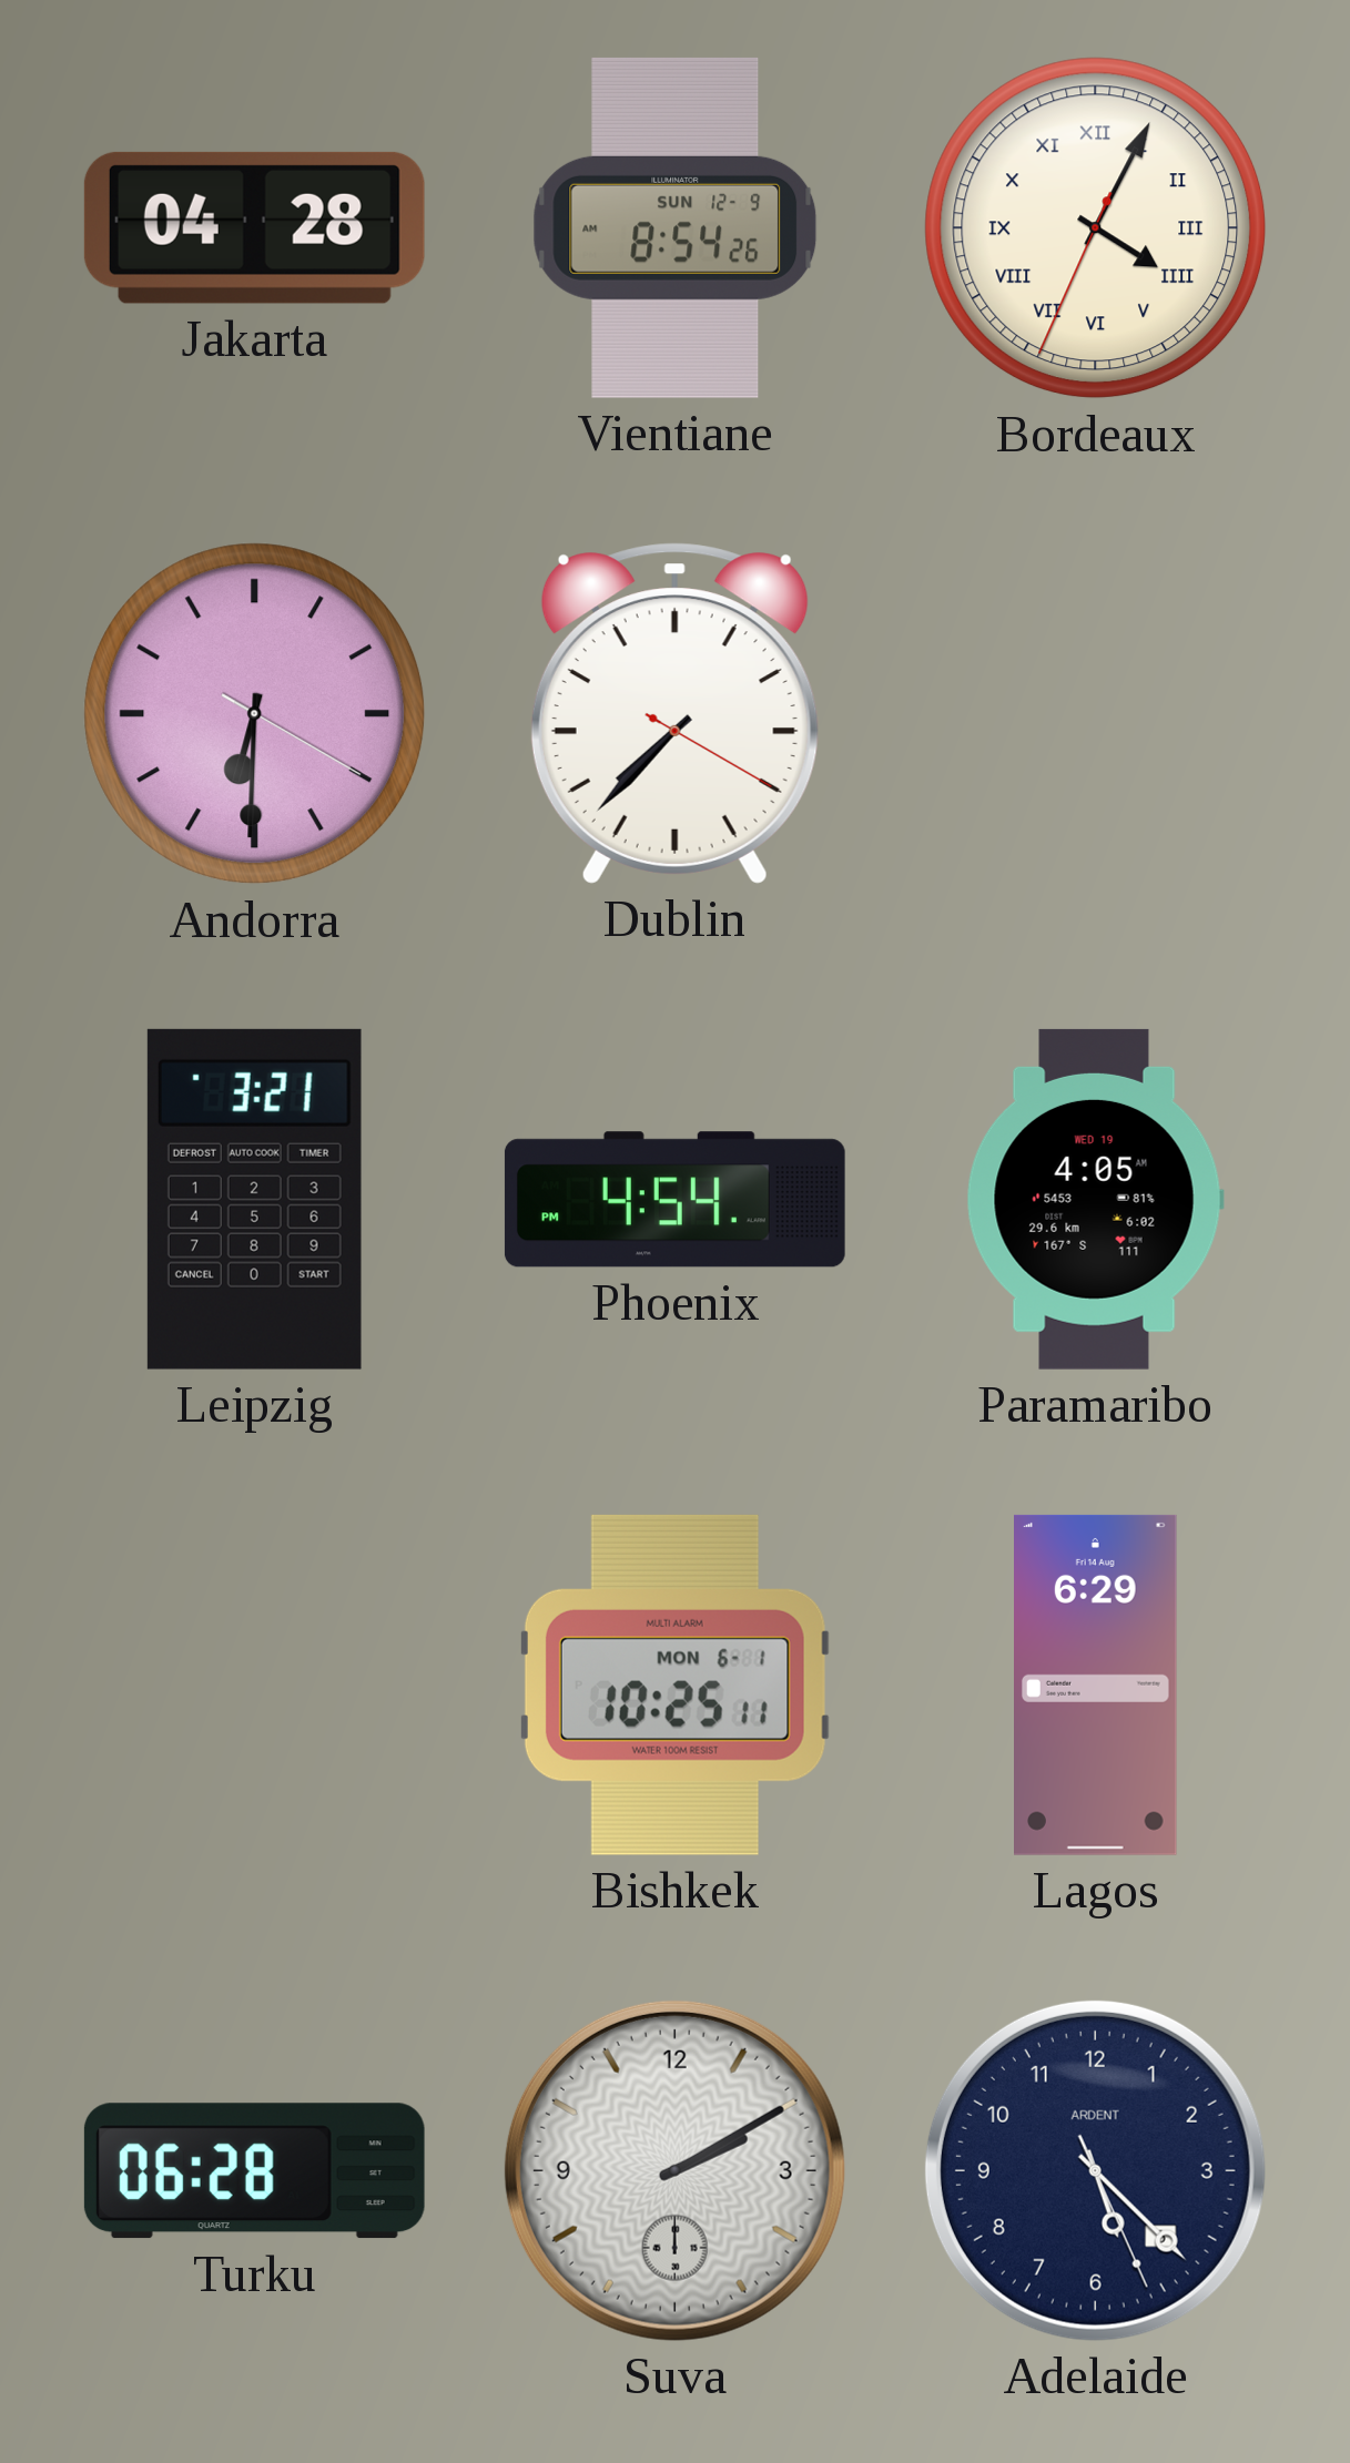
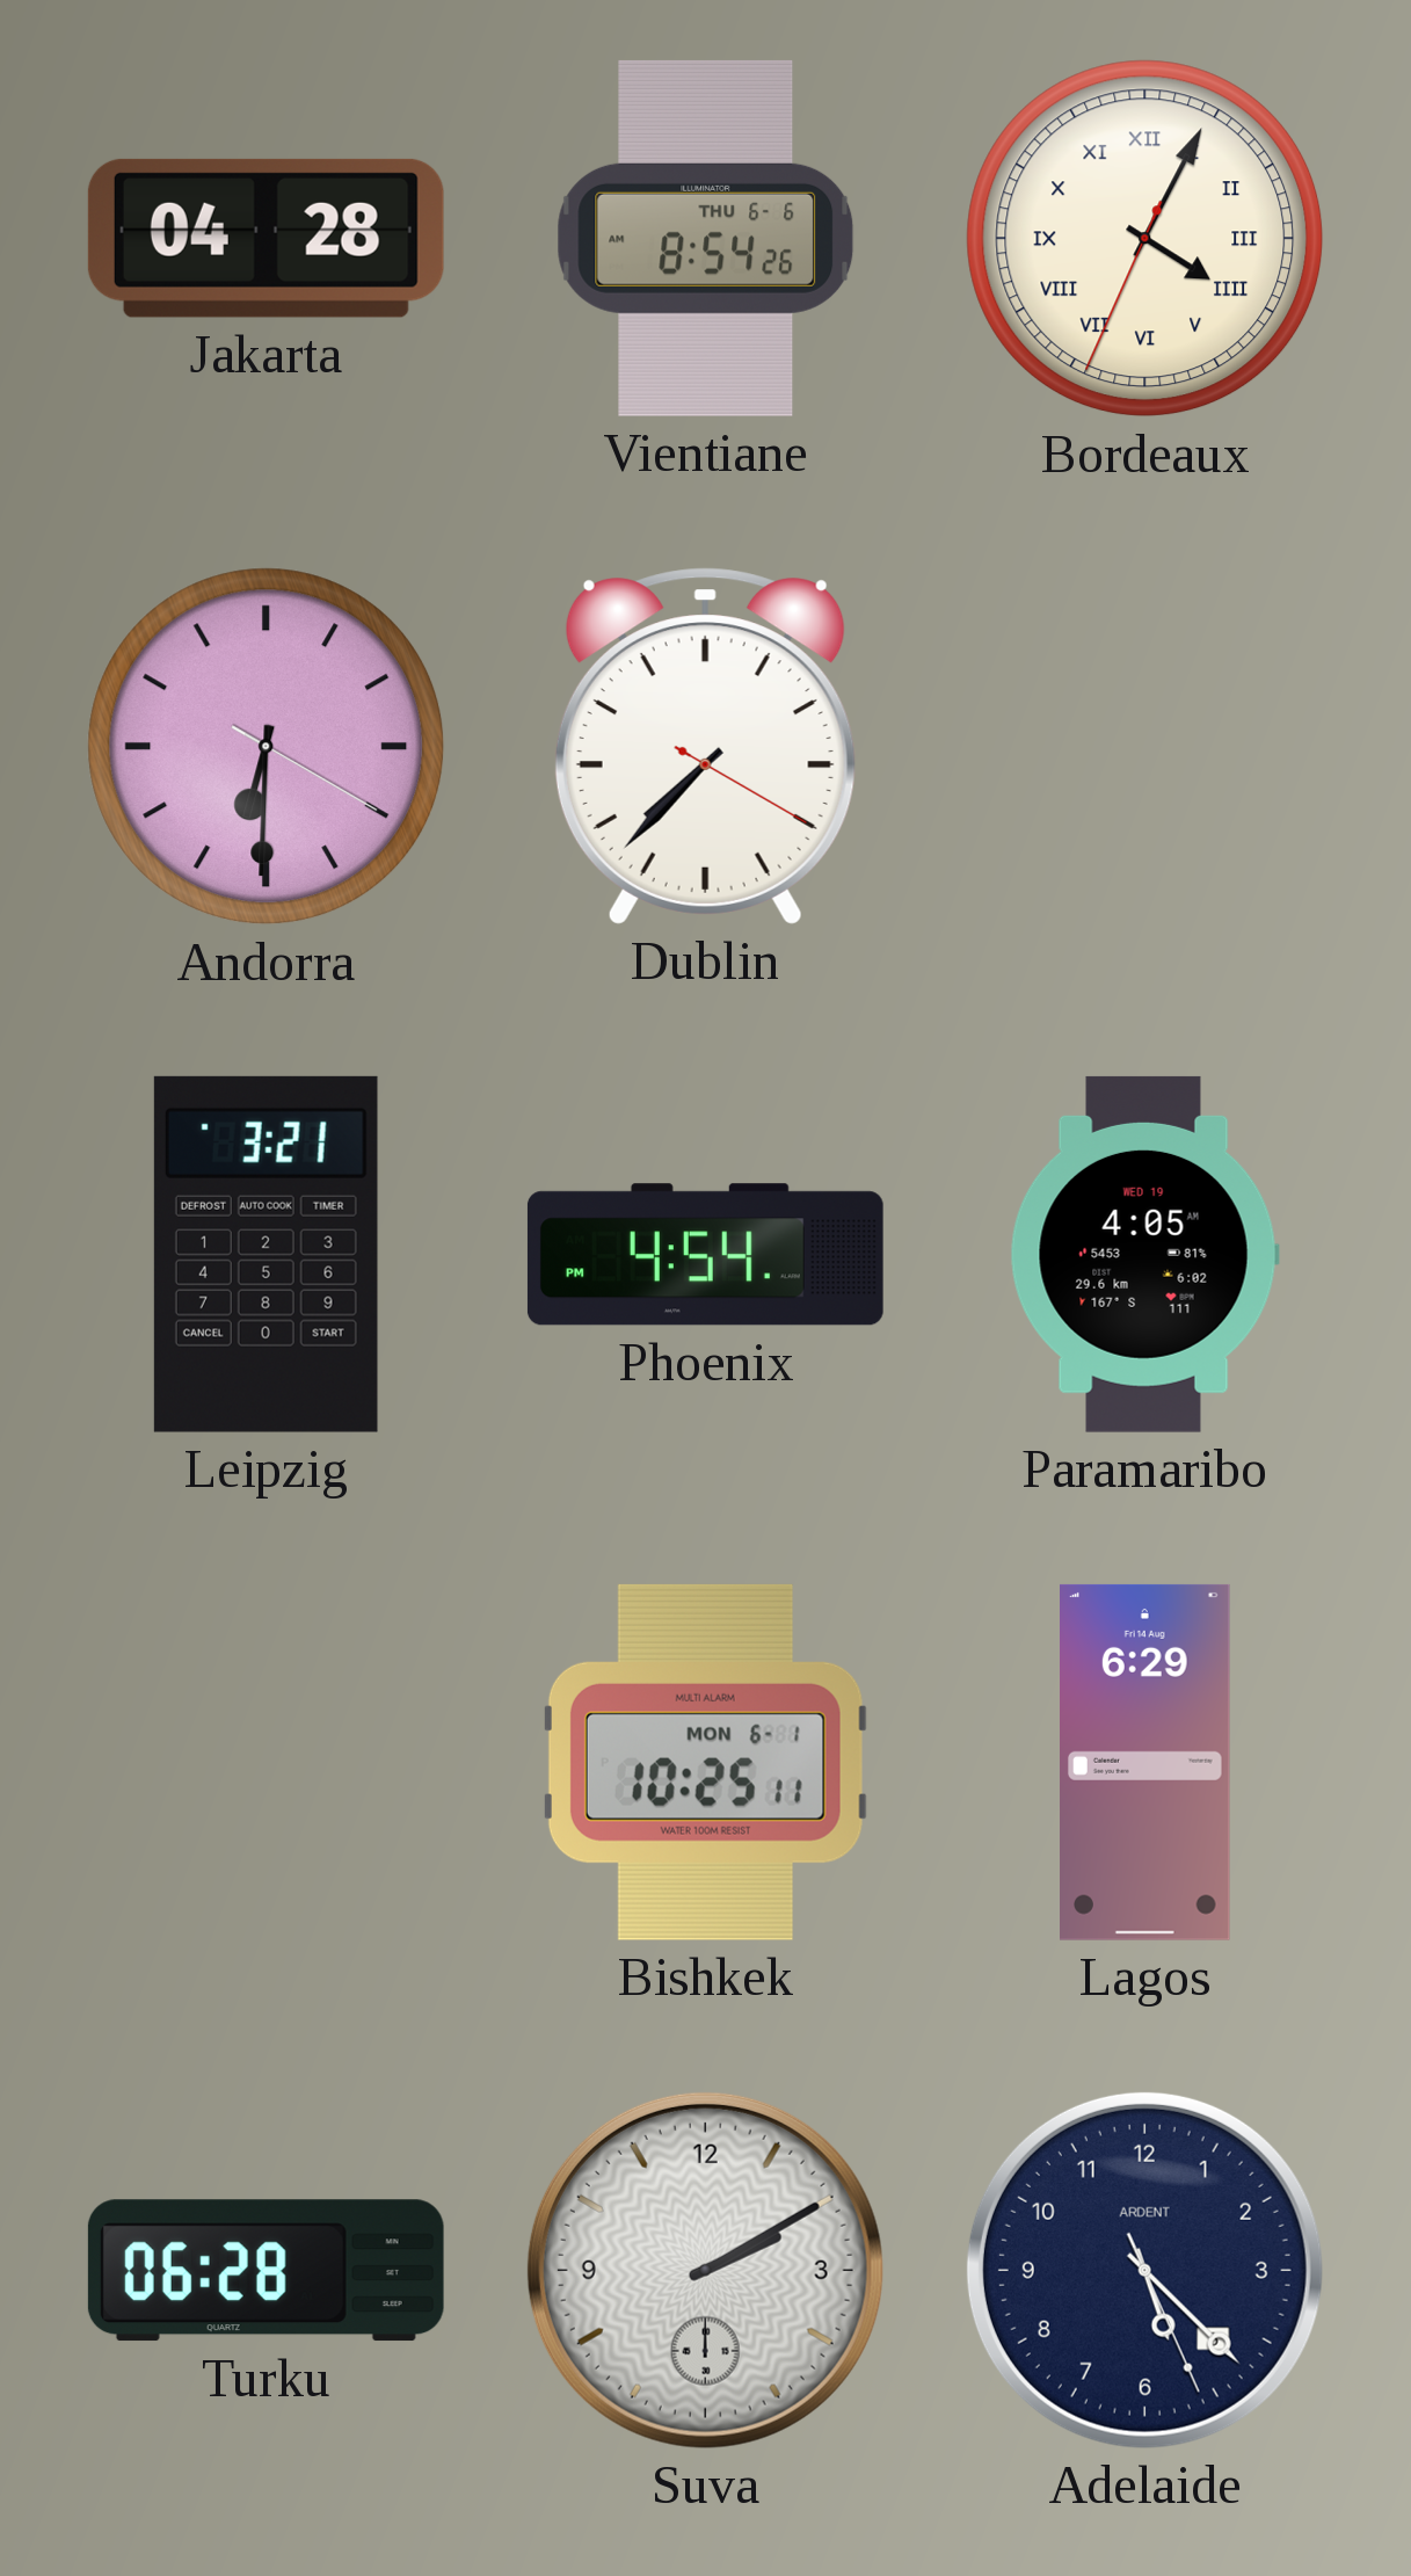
Vientiane date: SUN 12-9 -> THU 6-6 (706, 238)
